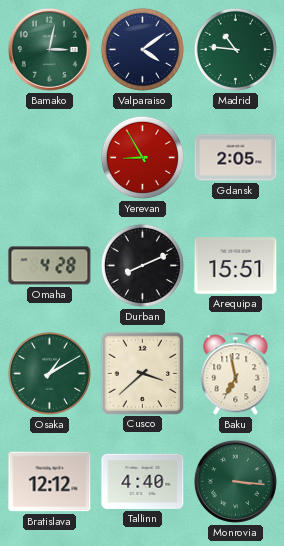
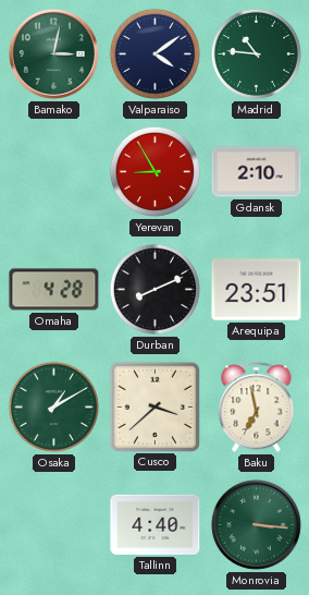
Gdansk: 2:05 -> 2:10 (257, 172)
Arequipa: 15:51 -> 23:51 (257, 290)
Bratislava: 12:12 -> none (50, 482)
